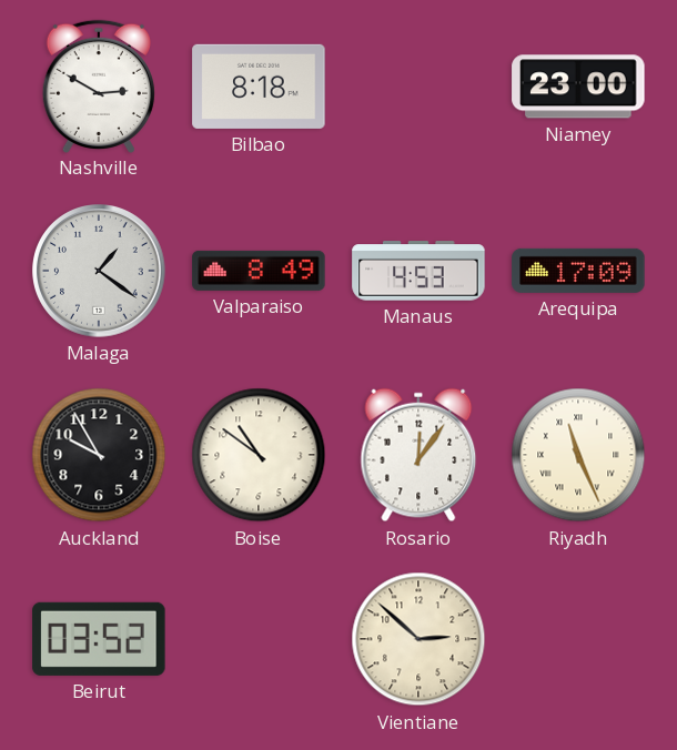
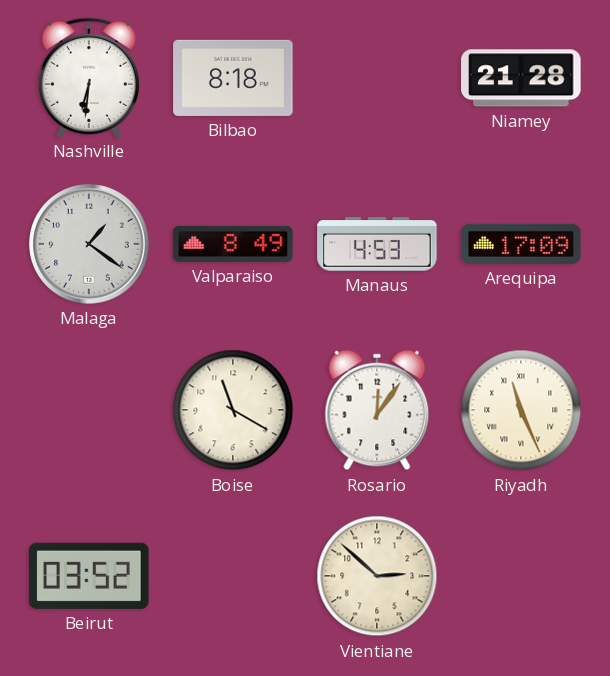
Nashville: 2:50 -> 6:31 (89, 77)
Niamey: 23:00 -> 21:28 (521, 78)
Auckland: 9:55 -> none (99, 455)
Boise: 10:51 -> 11:20 (233, 410)
